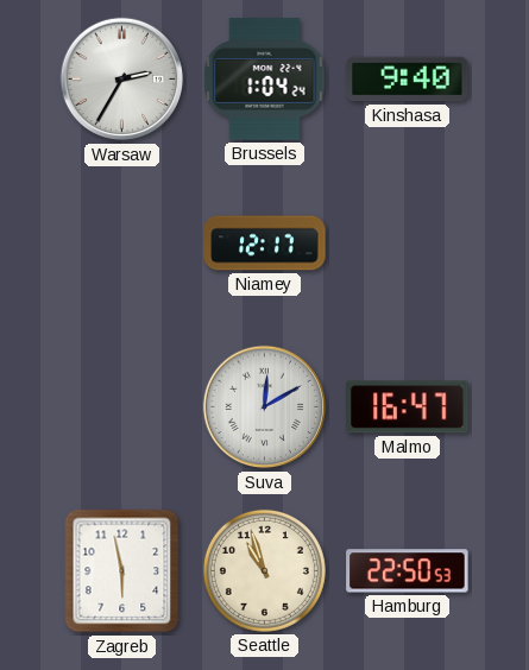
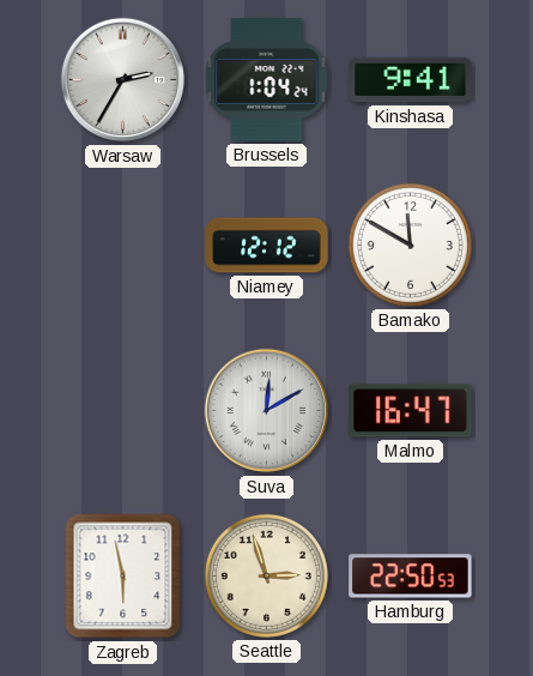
Kinshasa: 9:40 -> 9:41 (411, 80)
Niamey: 12:17 -> 12:12 (267, 246)
Bamako: none -> 11:50 (410, 245)
Seattle: 10:57 -> 2:57 (266, 575)
